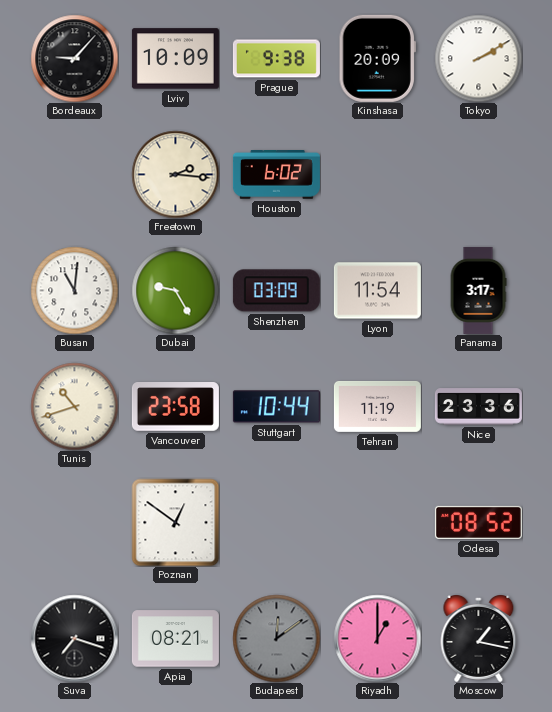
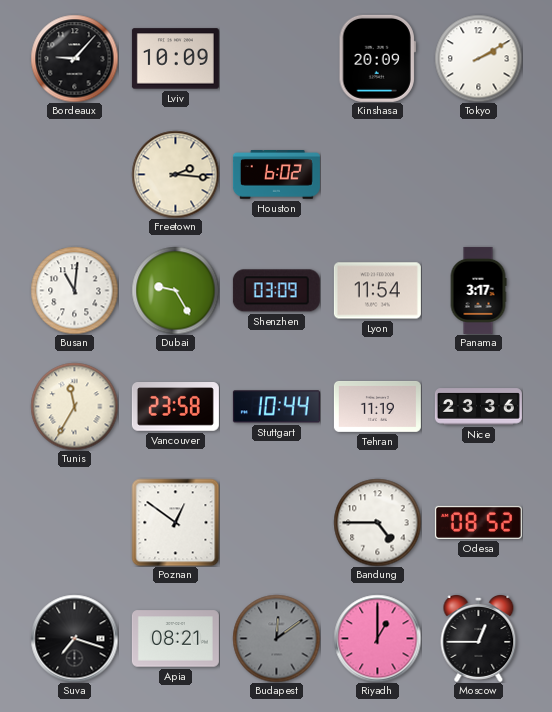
Prague: 9:38 -> none (276, 59)
Tunis: 10:42 -> 11:35 (74, 406)
Bandung: none -> 4:45 (377, 522)
Moscow: 1:17 -> 12:45 (479, 639)
